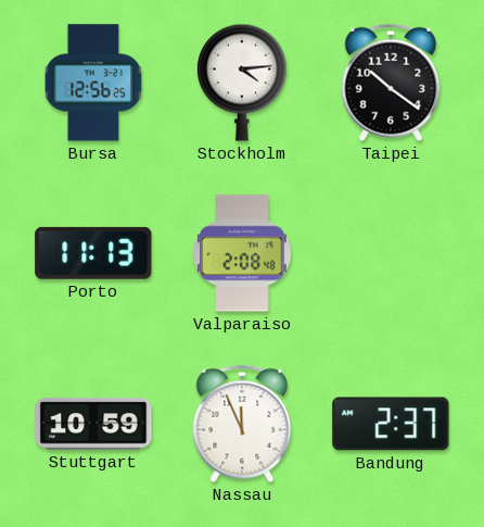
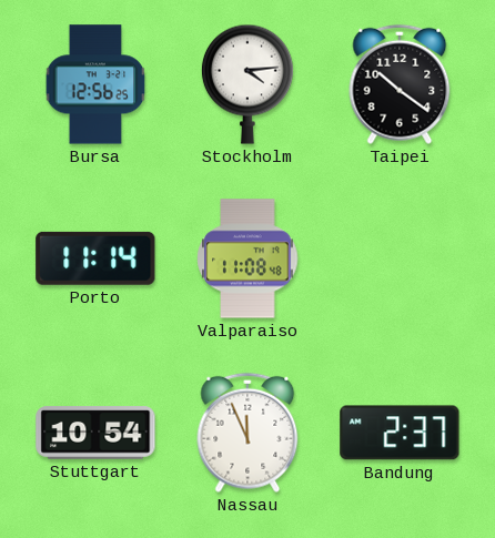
Porto: 11:13 -> 11:14 (95, 258)
Valparaiso: 2:08 -> 11:08 (247, 258)
Stuttgart: 10:59 -> 10:54 (95, 433)
